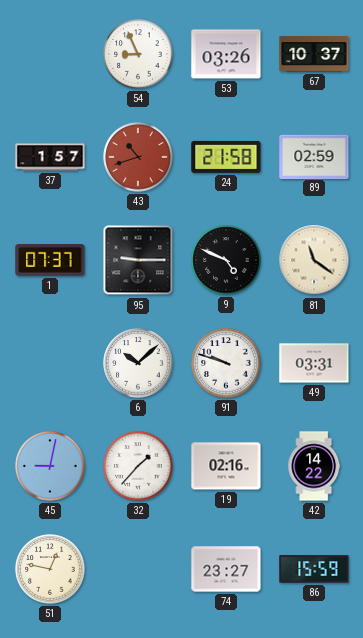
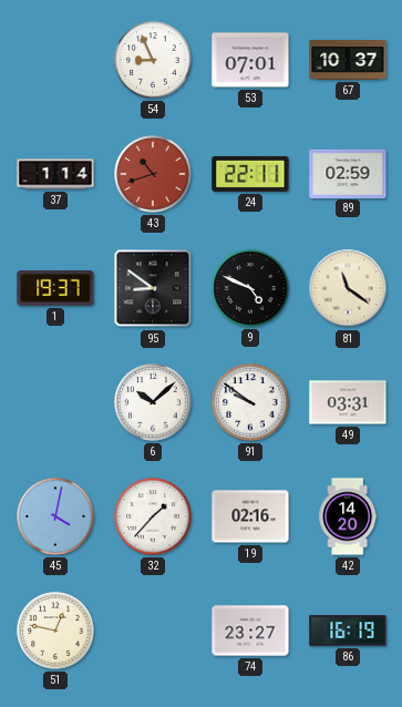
53: 03:26 -> 07:01 (250, 60)
37: 1:57 -> 1:14 (55, 174)
24: 21:58 -> 22:11 (250, 174)
1: 07:37 -> 19:37 (55, 289)
95: 9:15 -> 8:51 (153, 288)
91: 9:48 -> 9:51 (250, 402)
45: 9:02 -> 4:02 (55, 516)
42: 14:22 -> 14:20 (348, 516)
86: 15:59 -> 16:19 (348, 631)
